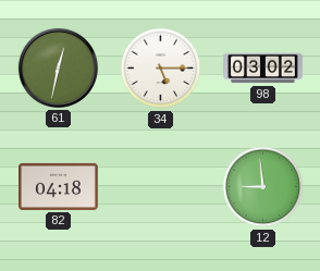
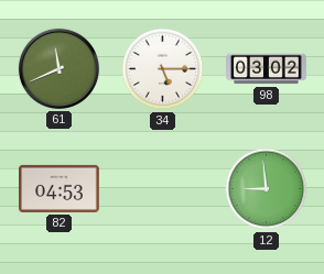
61: 12:32 -> 11:41 (58, 68)
82: 04:18 -> 04:53 (60, 188)
